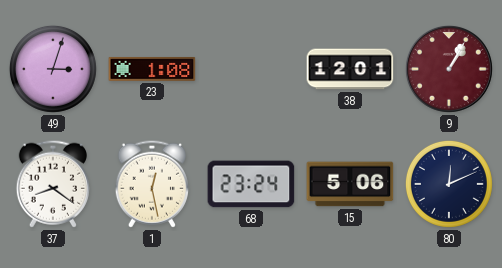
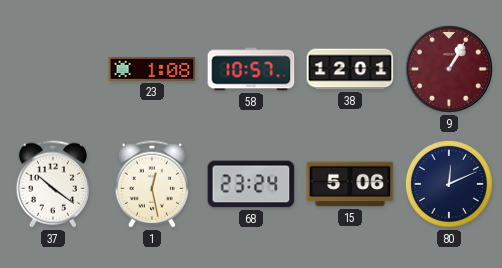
49: 3:03 -> none (53, 69)
58: none -> 10:57 (251, 69)
37: 8:21 -> 10:21 (53, 184)
